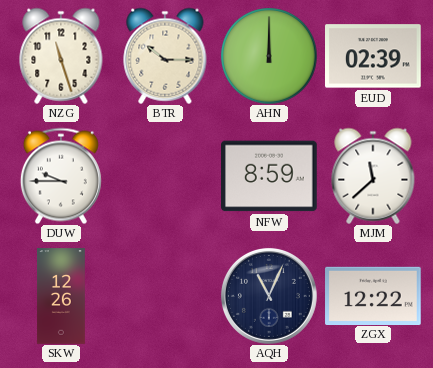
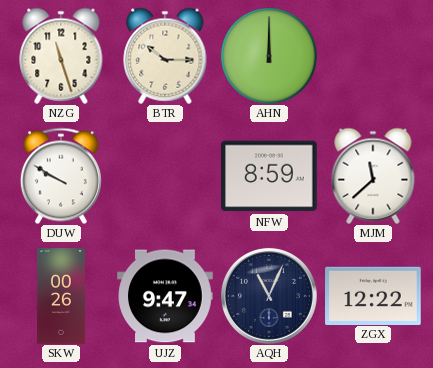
EUD: 02:39 -> none (374, 56)
DUW: 9:45 -> 9:50 (61, 176)
SKW: 12:26 -> 00:26 (62, 296)
UJZ: none -> 9:47 (165, 296)
